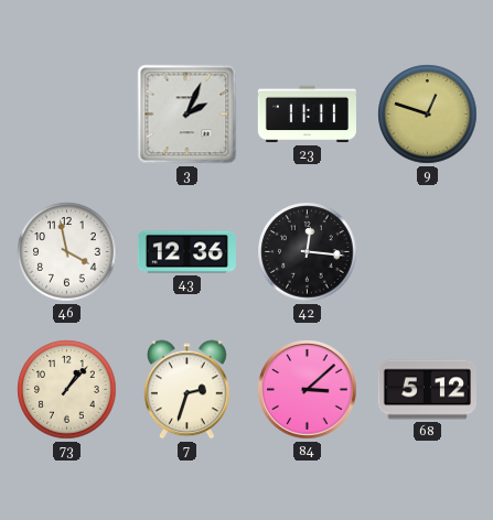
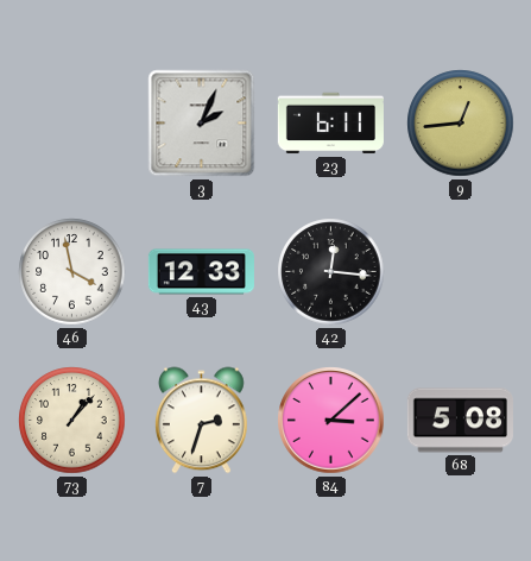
23: 11:11 -> 6:11 (330, 124)
9: 12:48 -> 12:44 (461, 124)
43: 12:36 -> 12:33 (201, 272)
68: 5:12 -> 5:08 (460, 421)
